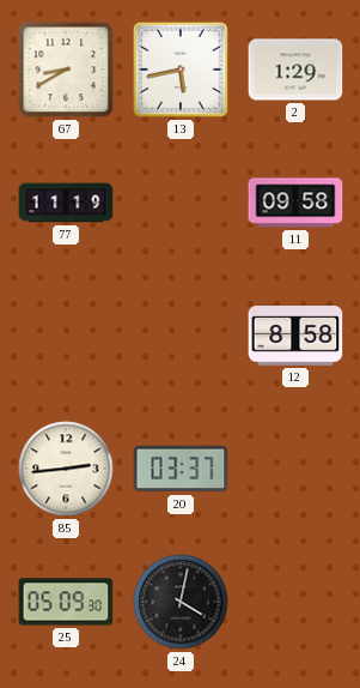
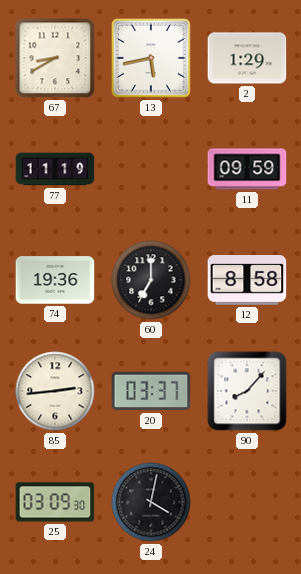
11: 09:58 -> 09:59 (247, 169)
74: none -> 19:36 (55, 280)
60: none -> 7:00 (151, 280)
90: none -> 8:07 (247, 391)
25: 05:09 -> 03:09 (55, 502)
